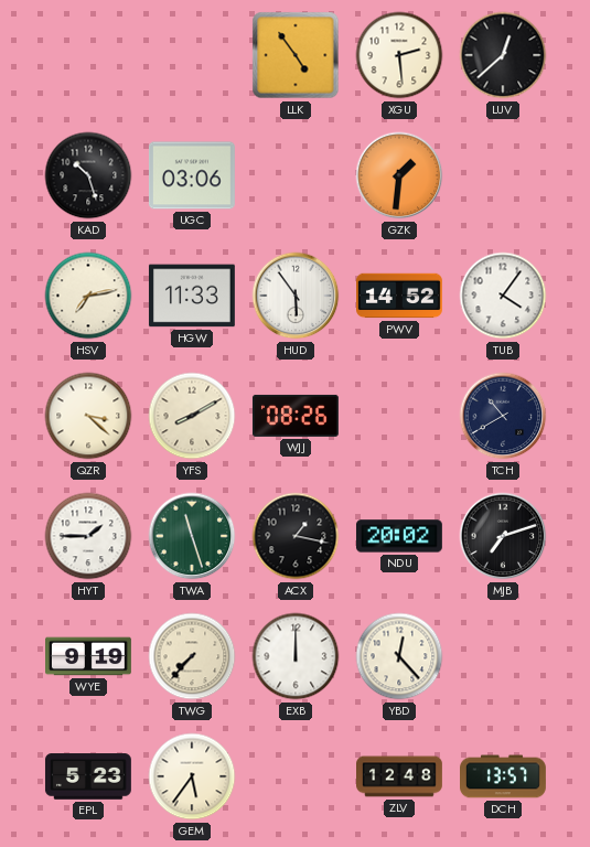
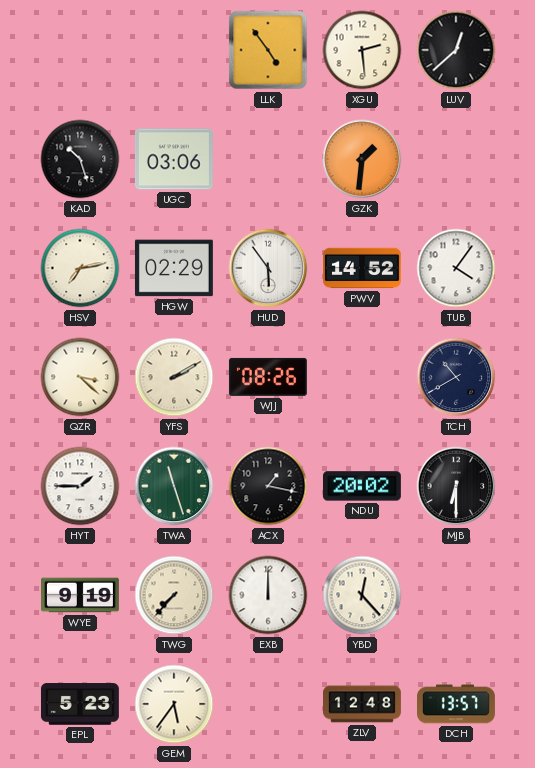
HGW: 11:33 -> 02:29 (174, 268)
YFS: 8:10 -> 2:10 (174, 377)
MJB: 7:12 -> 6:30 (456, 486)
